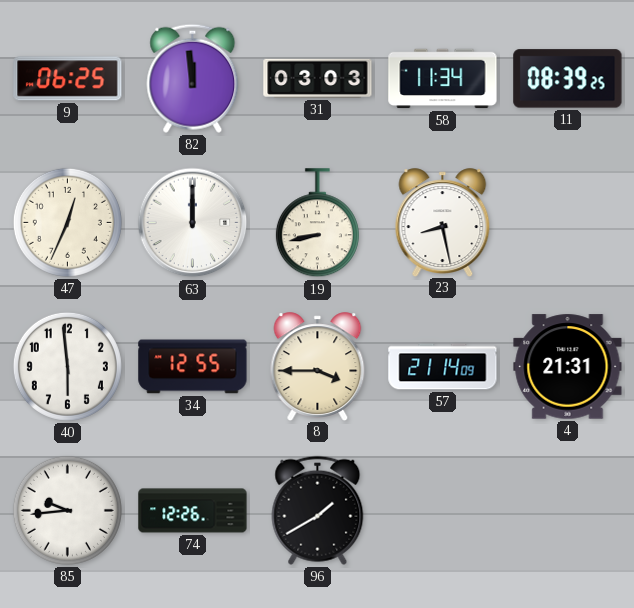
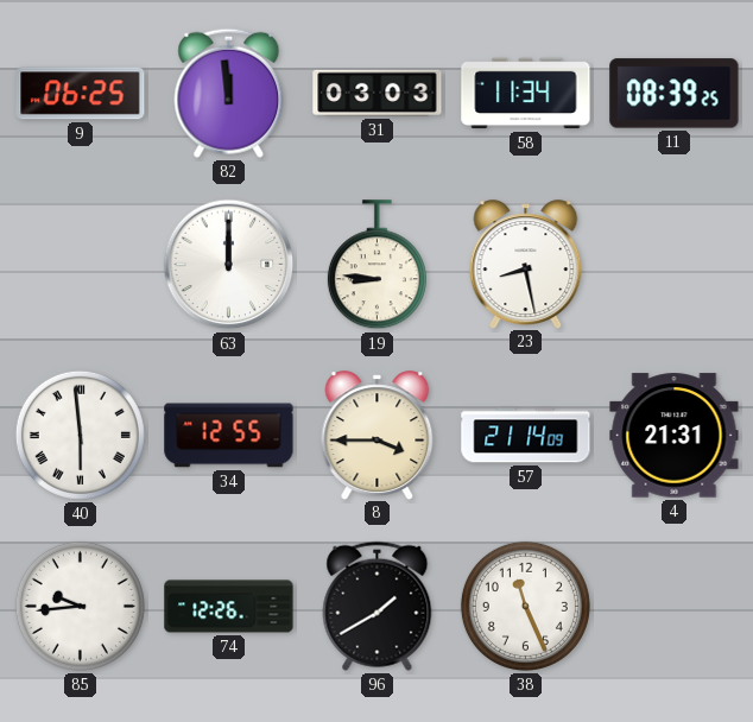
47: 12:34 -> none (67, 222)
19: 8:43 -> 8:46 (376, 265)
40 numerals: Arabic -> Roman (80, 435)
38: none -> 11:26 (525, 606)
